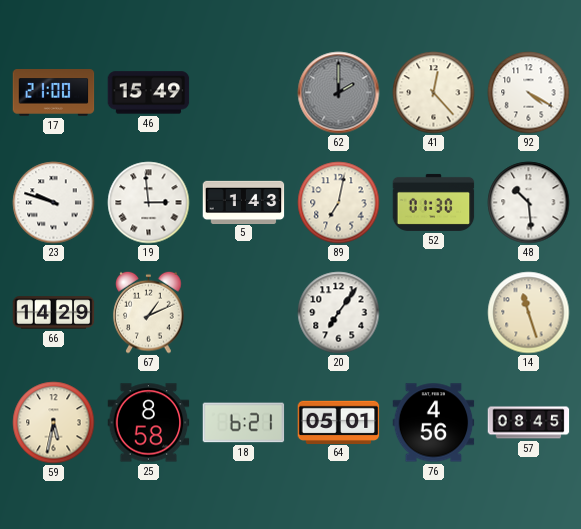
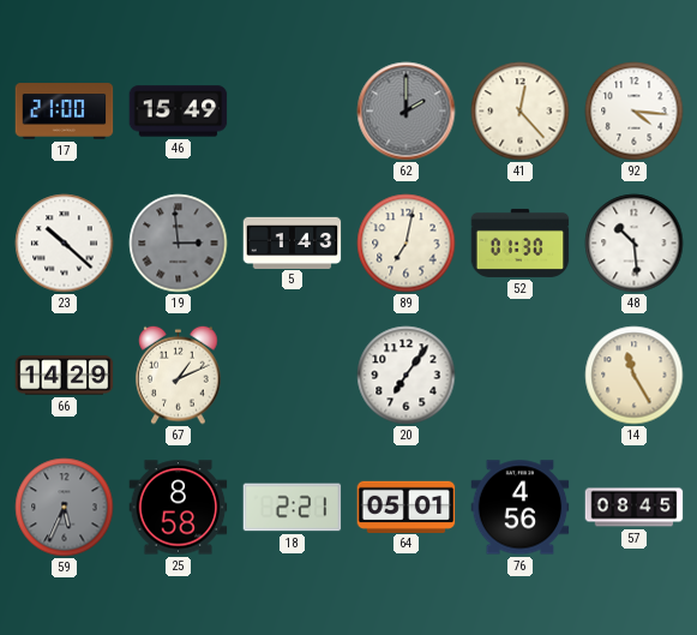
92: 4:20 -> 4:16 (635, 112)
23: 9:48 -> 10:22 (65, 244)
19 dial: white -> grey (179, 244)
14: 11:27 -> 11:25 (635, 376)
59: 5:32 -> 5:34 (65, 508)
59 dial: cream -> grey (65, 508)
18: 6:21 -> 2:21 (293, 508)
